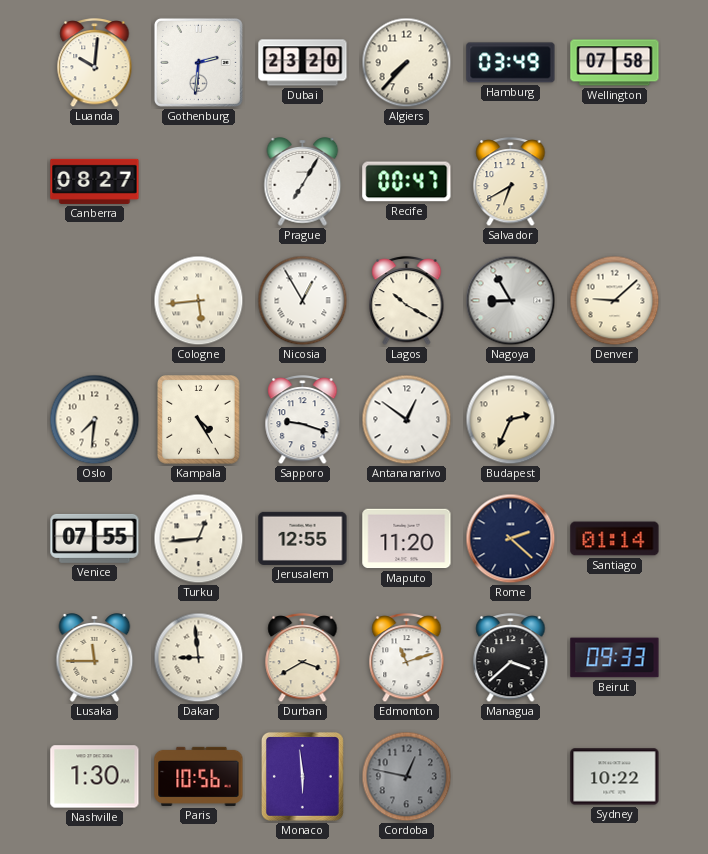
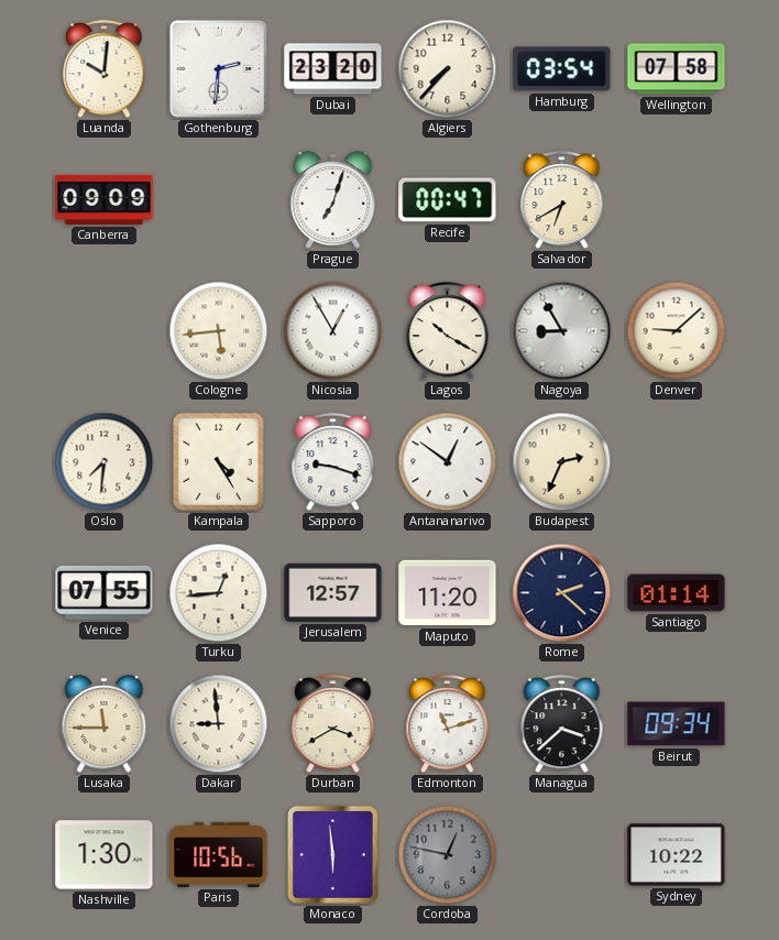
Hamburg: 03:49 -> 03:54 (562, 69)
Canberra: 08:27 -> 09:09 (105, 199)
Prague: 7:05 -> 7:03 (333, 200)
Jerusalem: 12:55 -> 12:57 (333, 592)
Beirut: 09:33 -> 09:34 (677, 724)
